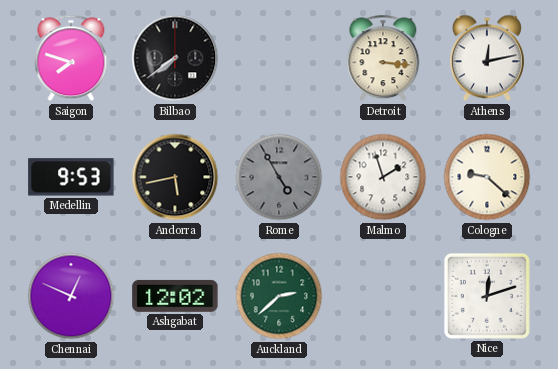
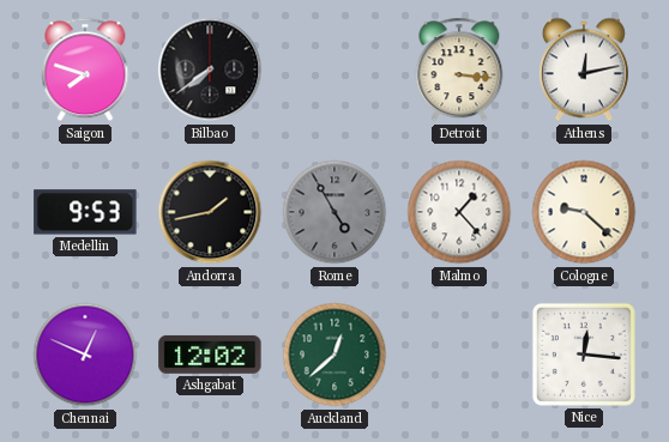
Andorra: 5:43 -> 1:43 (210, 212)
Malmo: 1:57 -> 1:23 (459, 212)
Auckland: 2:38 -> 12:38 (334, 355)
Nice: 12:12 -> 12:16 (584, 355)
